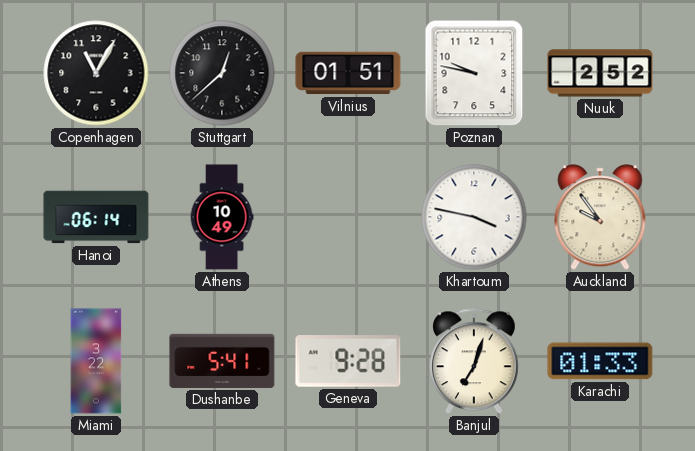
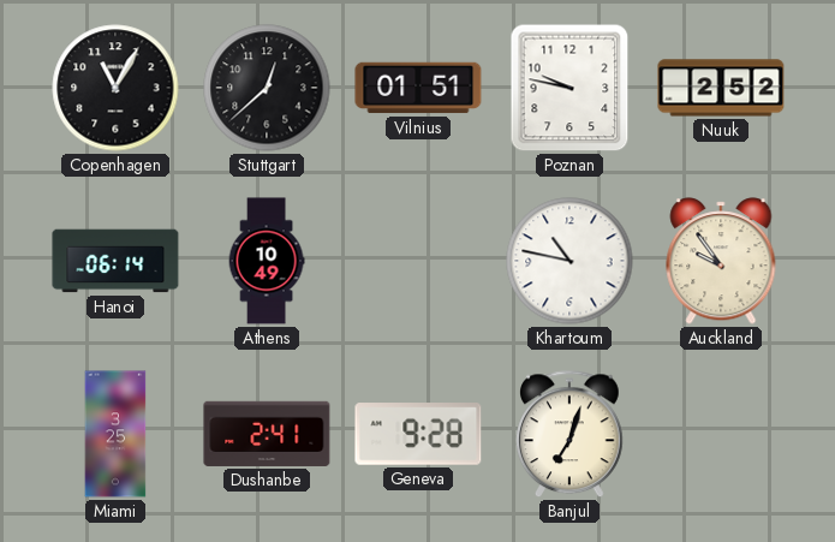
Khartoum: 3:47 -> 10:47 (569, 261)
Miami: 3:22 -> 3:25 (115, 434)
Dushanbe: 5:41 -> 2:41 (267, 434)
Karachi: 01:33 -> none (600, 361)
